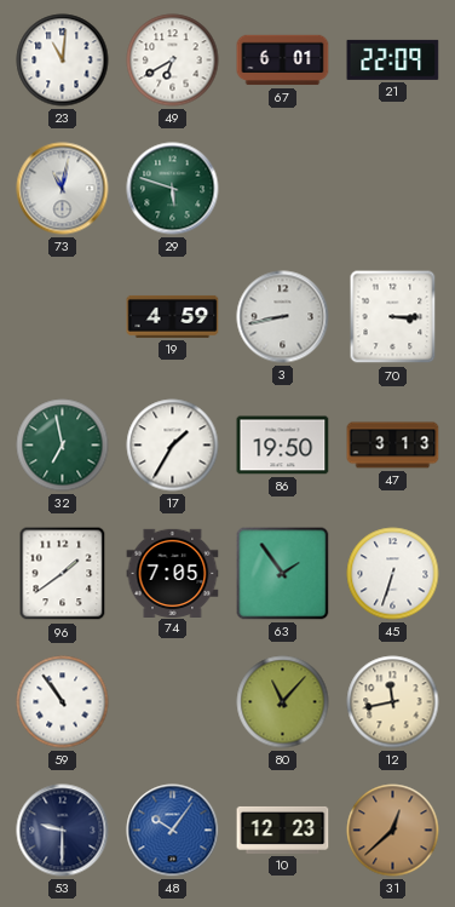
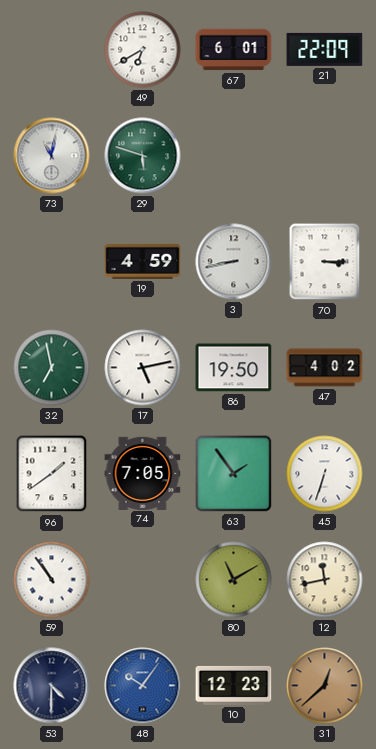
23: 11:01 -> none (63, 61)
17: 1:35 -> 5:13 (143, 368)
47: 3:13 -> 4:02 (325, 368)
80: 11:07 -> 11:10 (234, 580)
53: 9:30 -> 4:30 (52, 686)
